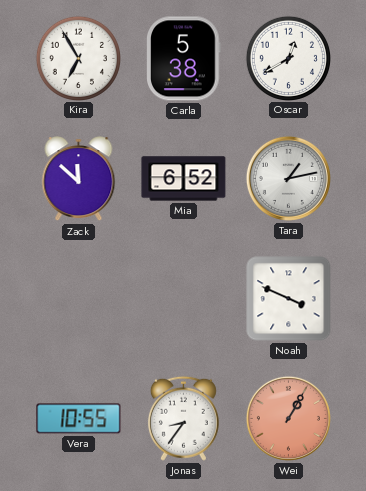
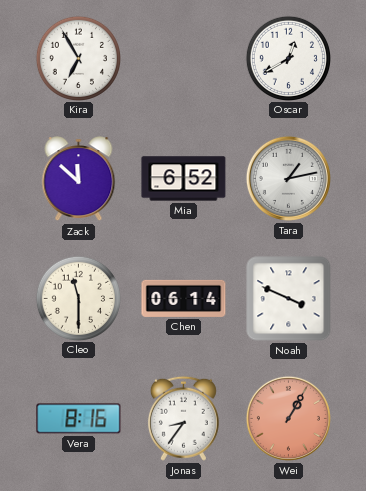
Carla: 5:38 -> none (184, 59)
Cleo: none -> 11:30 (78, 298)
Chen: none -> 06:14 (184, 298)
Vera: 10:55 -> 8:16 (79, 419)
